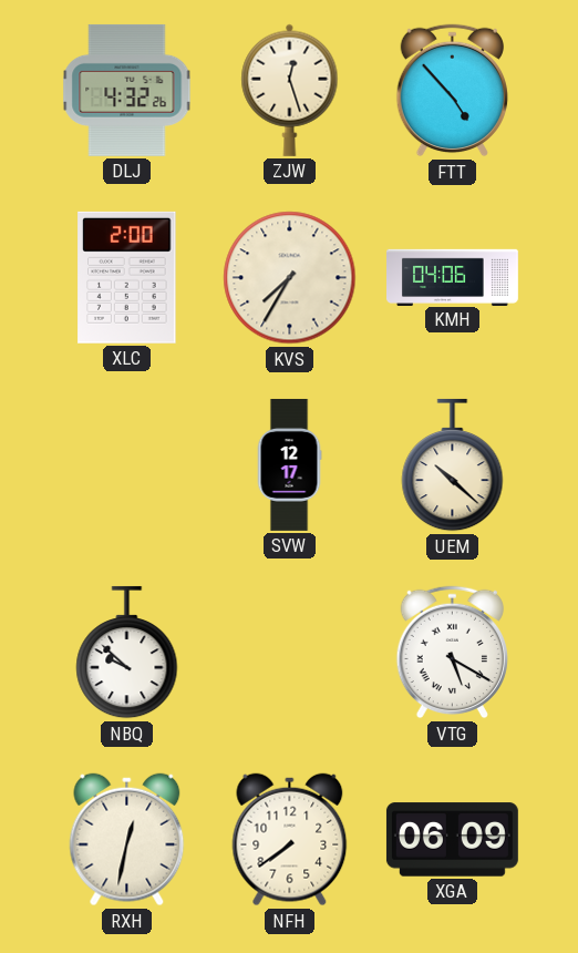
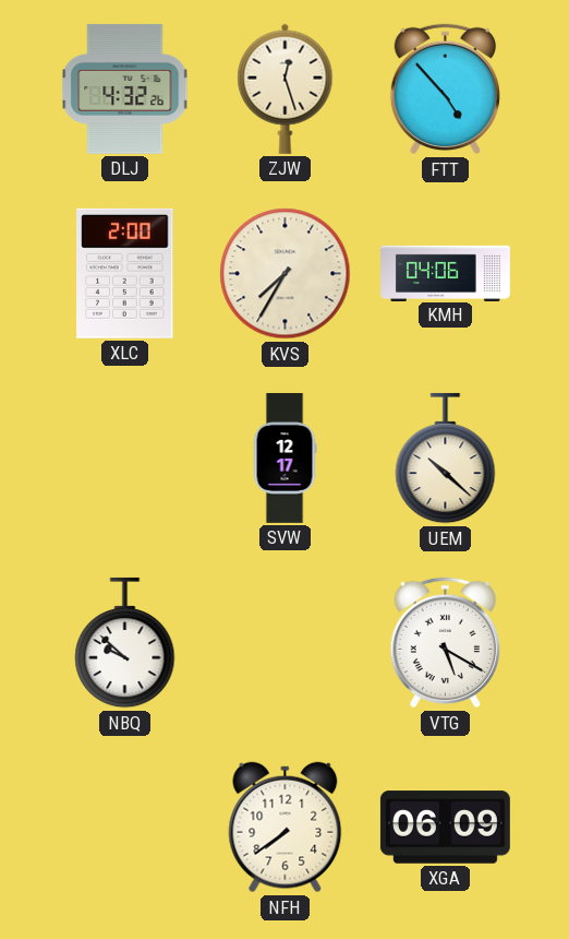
RXH: 12:32 -> none (127, 840)
